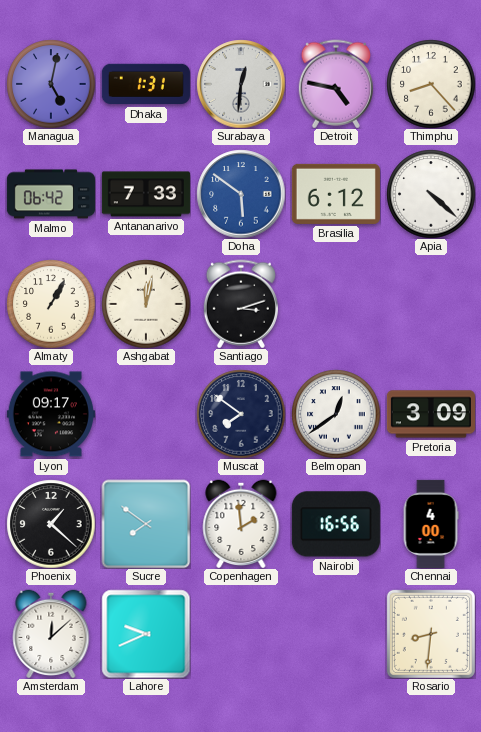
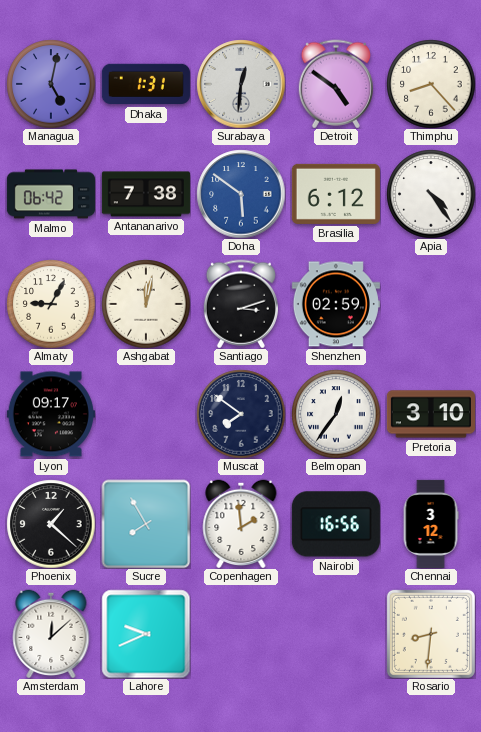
Detroit: 4:47 -> 4:51 (336, 84)
Antananarivo: 7:33 -> 7:38 (146, 194)
Apia: 4:22 -> 4:24 (431, 194)
Almaty: 1:05 -> 9:05 (51, 304)
Shenzhen: none -> 02:59 (336, 304)
Belmopan: 12:39 -> 12:36 (336, 414)
Pretoria: 3:09 -> 3:10 (431, 414)
Sucre: 7:51 -> 7:55 (146, 524)
Chennai: 4:00 -> 3:12 (431, 524)
